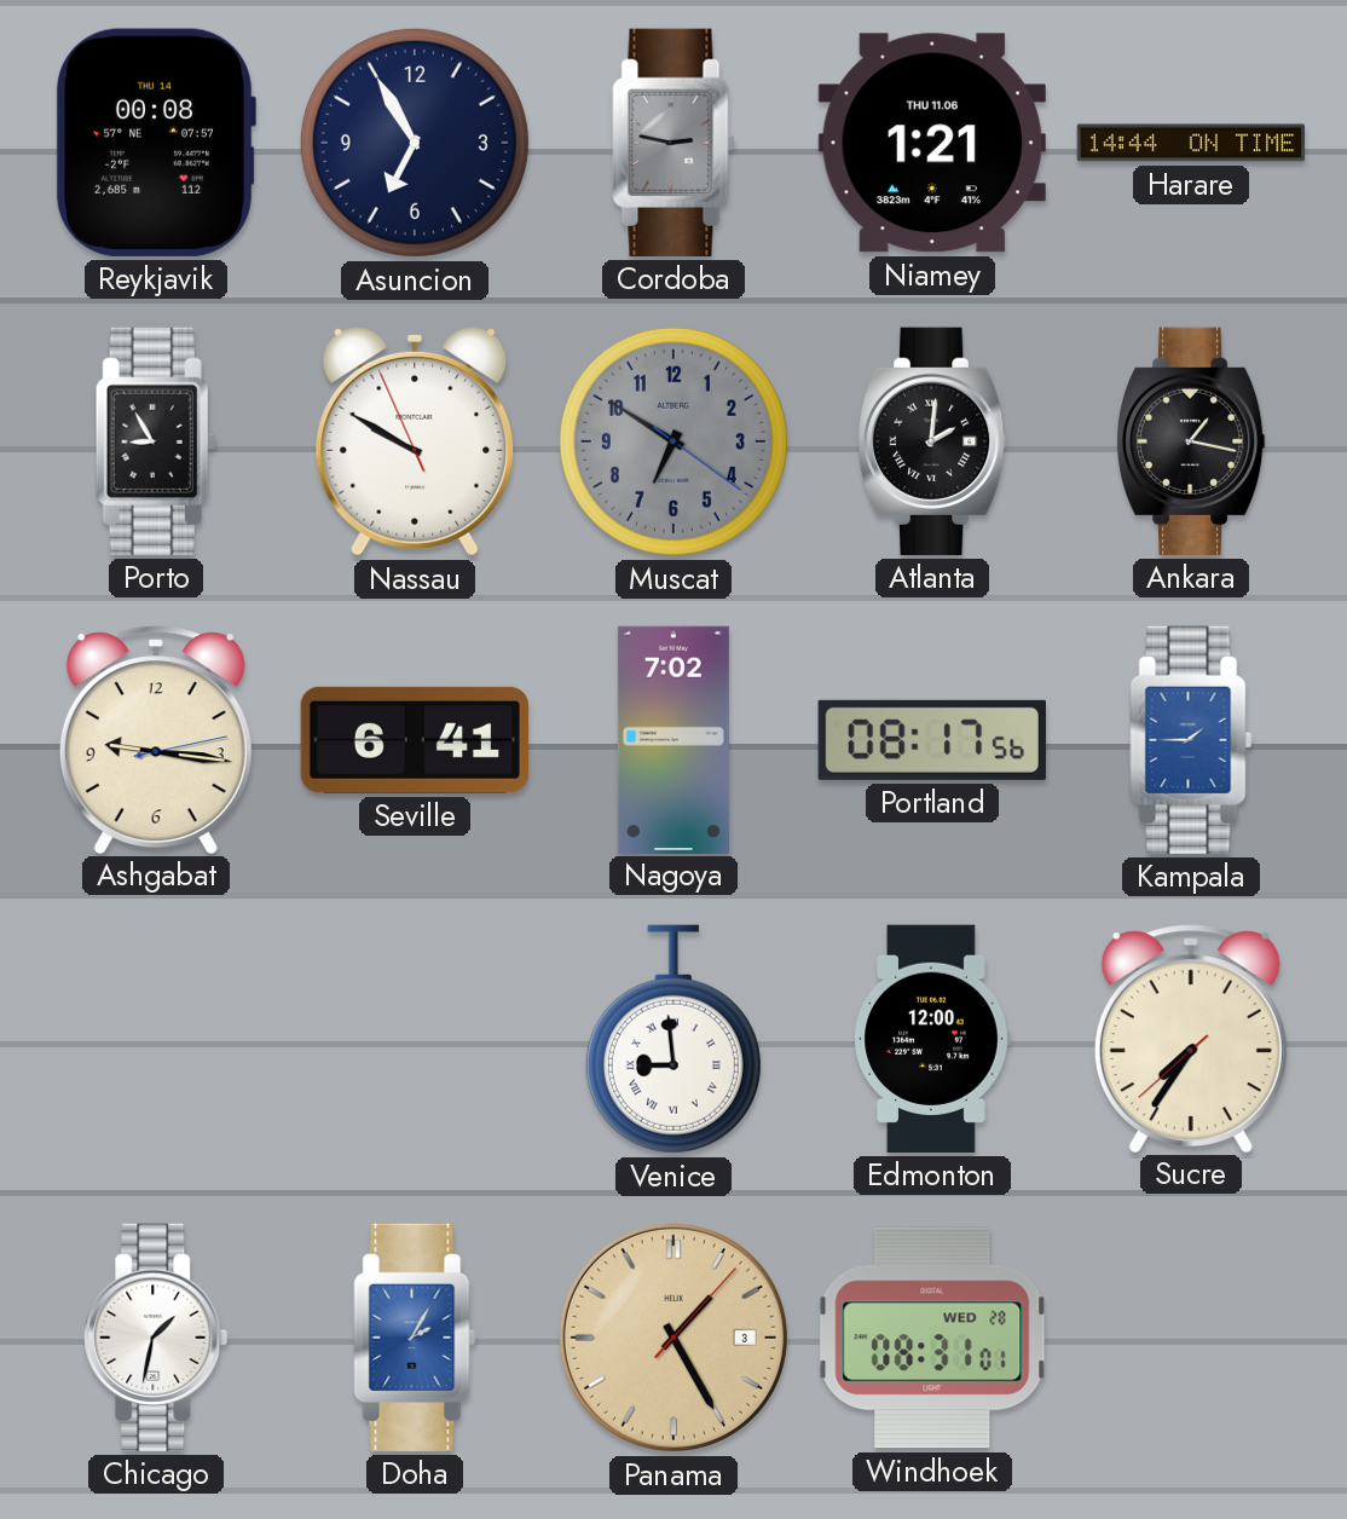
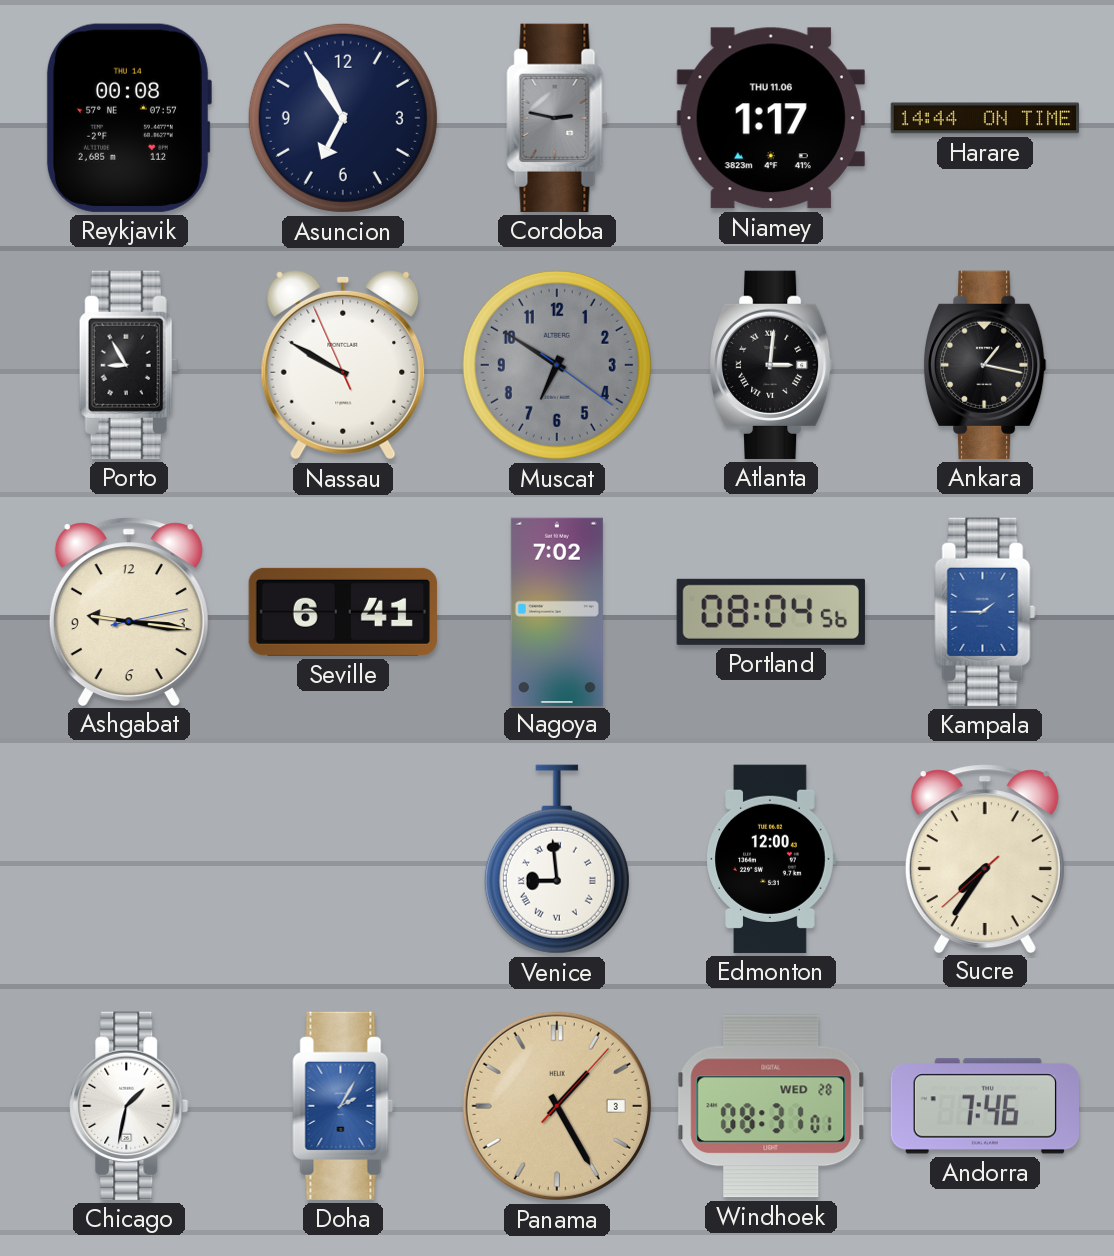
Niamey: 1:21 -> 1:17 (771, 118)
Atlanta: 2:01 -> 3:01 (771, 365)
Portland: 08:17 -> 08:04 (771, 612)
Andorra: none -> 7:46 (984, 1106)
